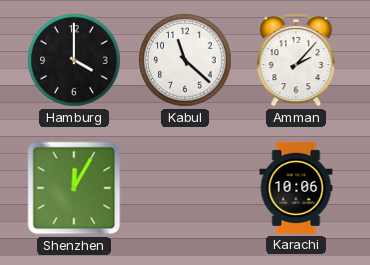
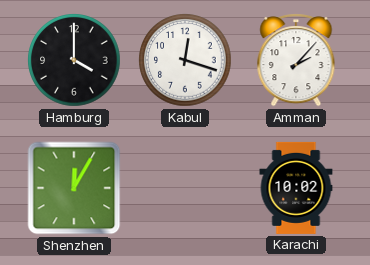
Kabul: 11:22 -> 12:18 (185, 60)
Karachi: 10:06 -> 10:02 (296, 188)
